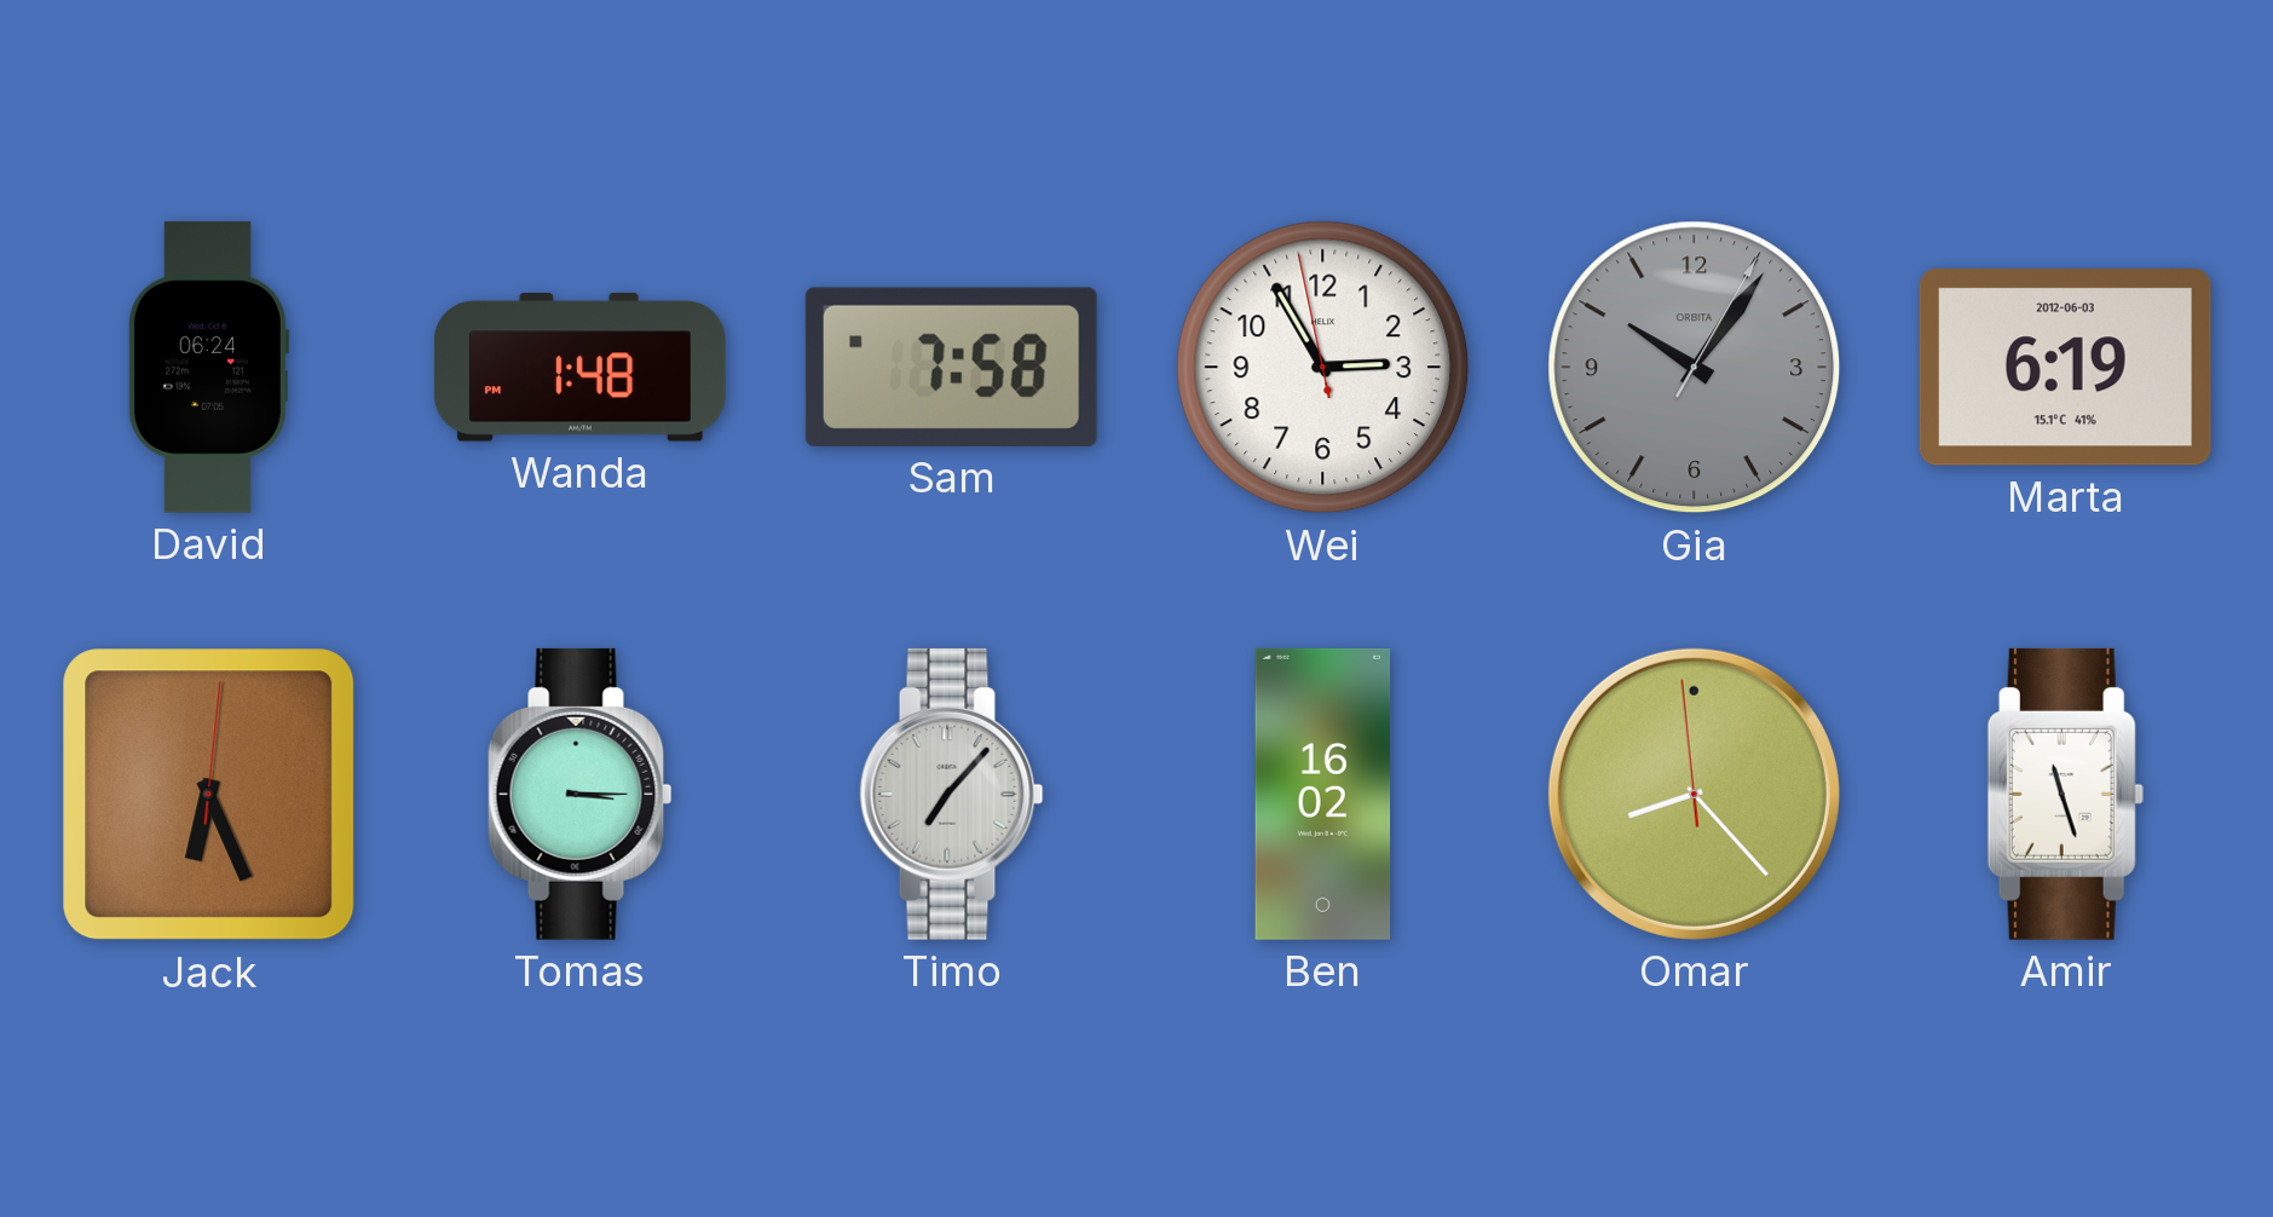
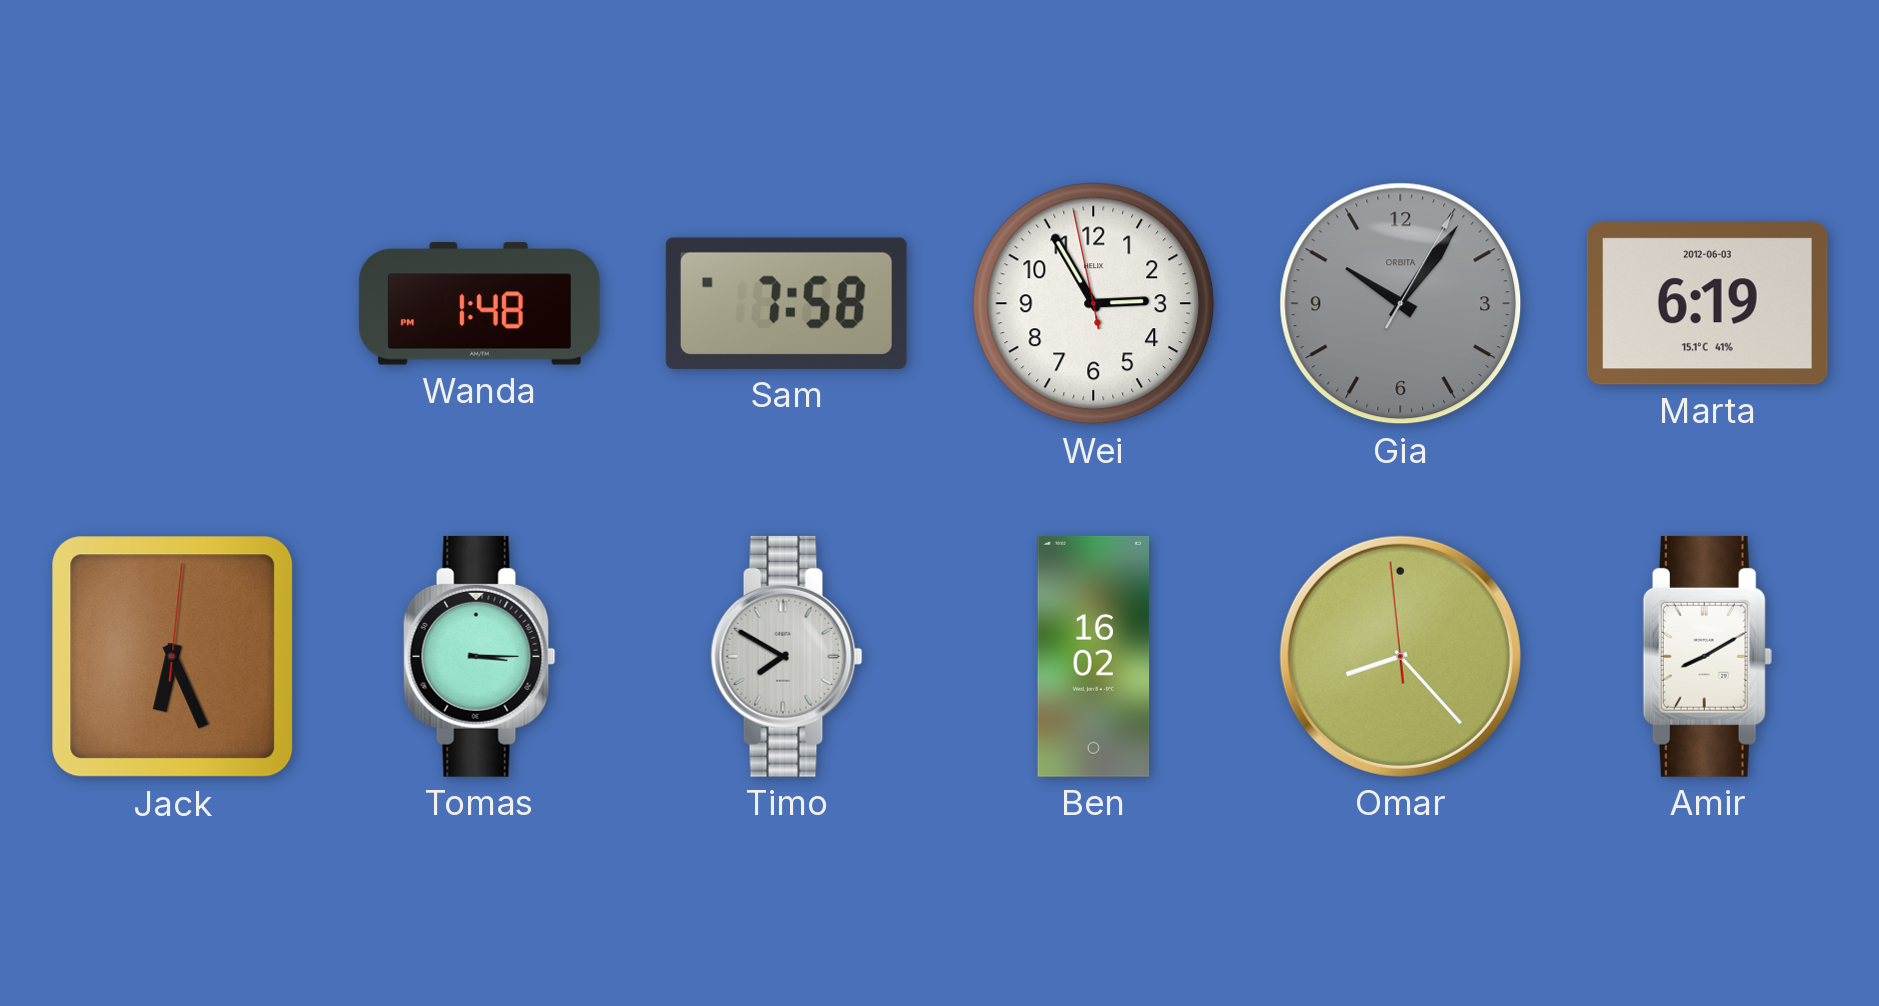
David: 06:24 -> none (208, 367)
Timo: 7:07 -> 7:50 (787, 656)
Amir: 11:27 -> 8:10 (1707, 656)
